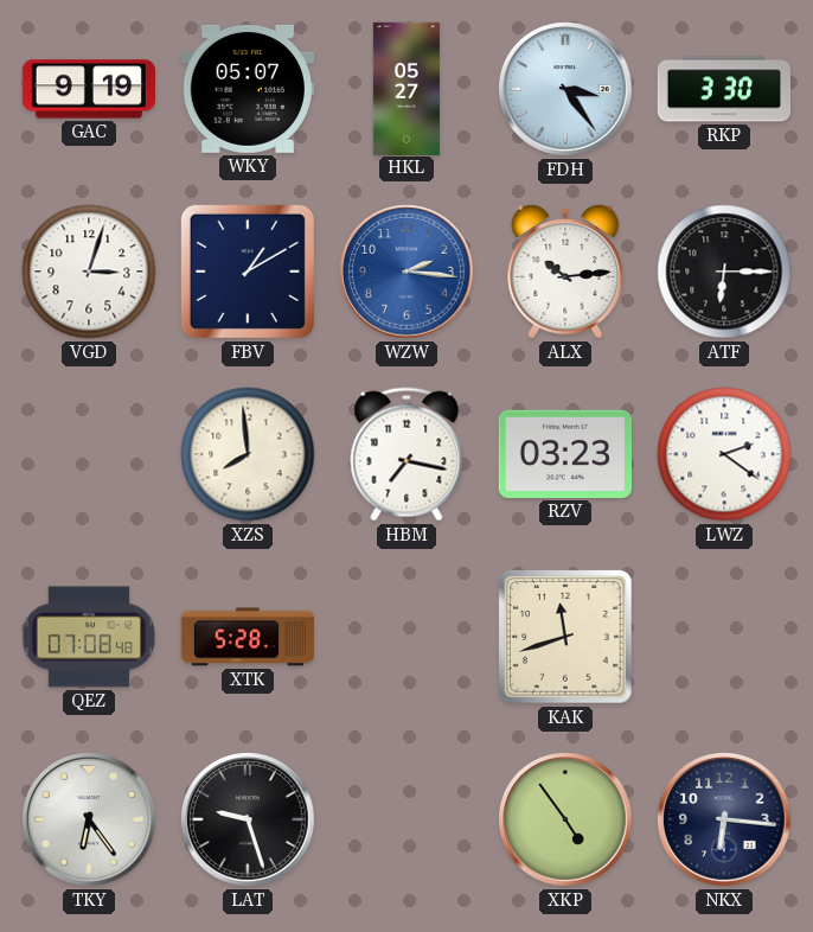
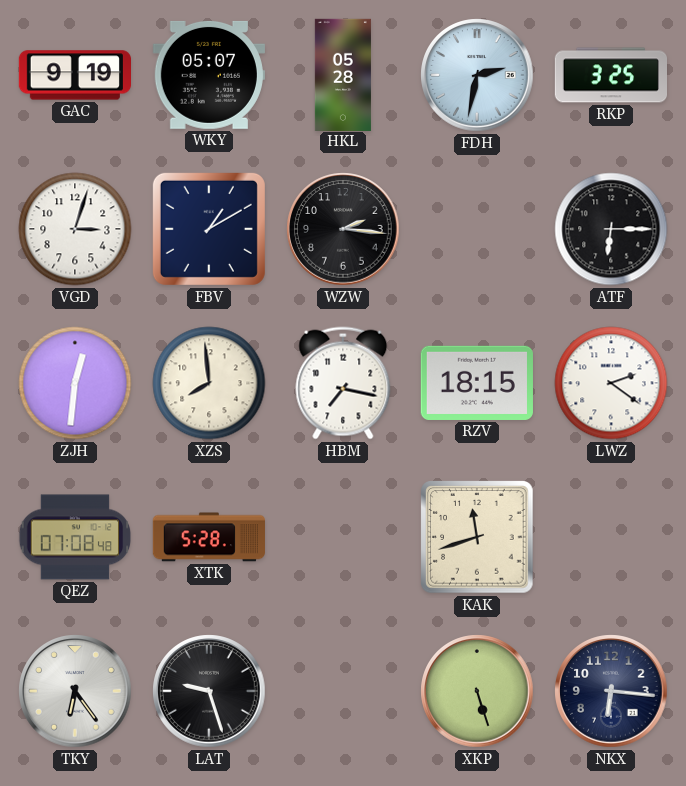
HKL: 05:27 -> 05:28 (343, 74)
FDH: 3:24 -> 2:32 (477, 75)
RKP: 3:30 -> 3:25 (610, 75)
WZW dial: blue -> black (343, 229)
ALX: 10:14 -> none (565, 272)
ZJH: none -> 12:31 (75, 383)
RZV: 03:23 -> 18:15 (477, 383)
XKP: 4:54 -> 5:27 (477, 691)
